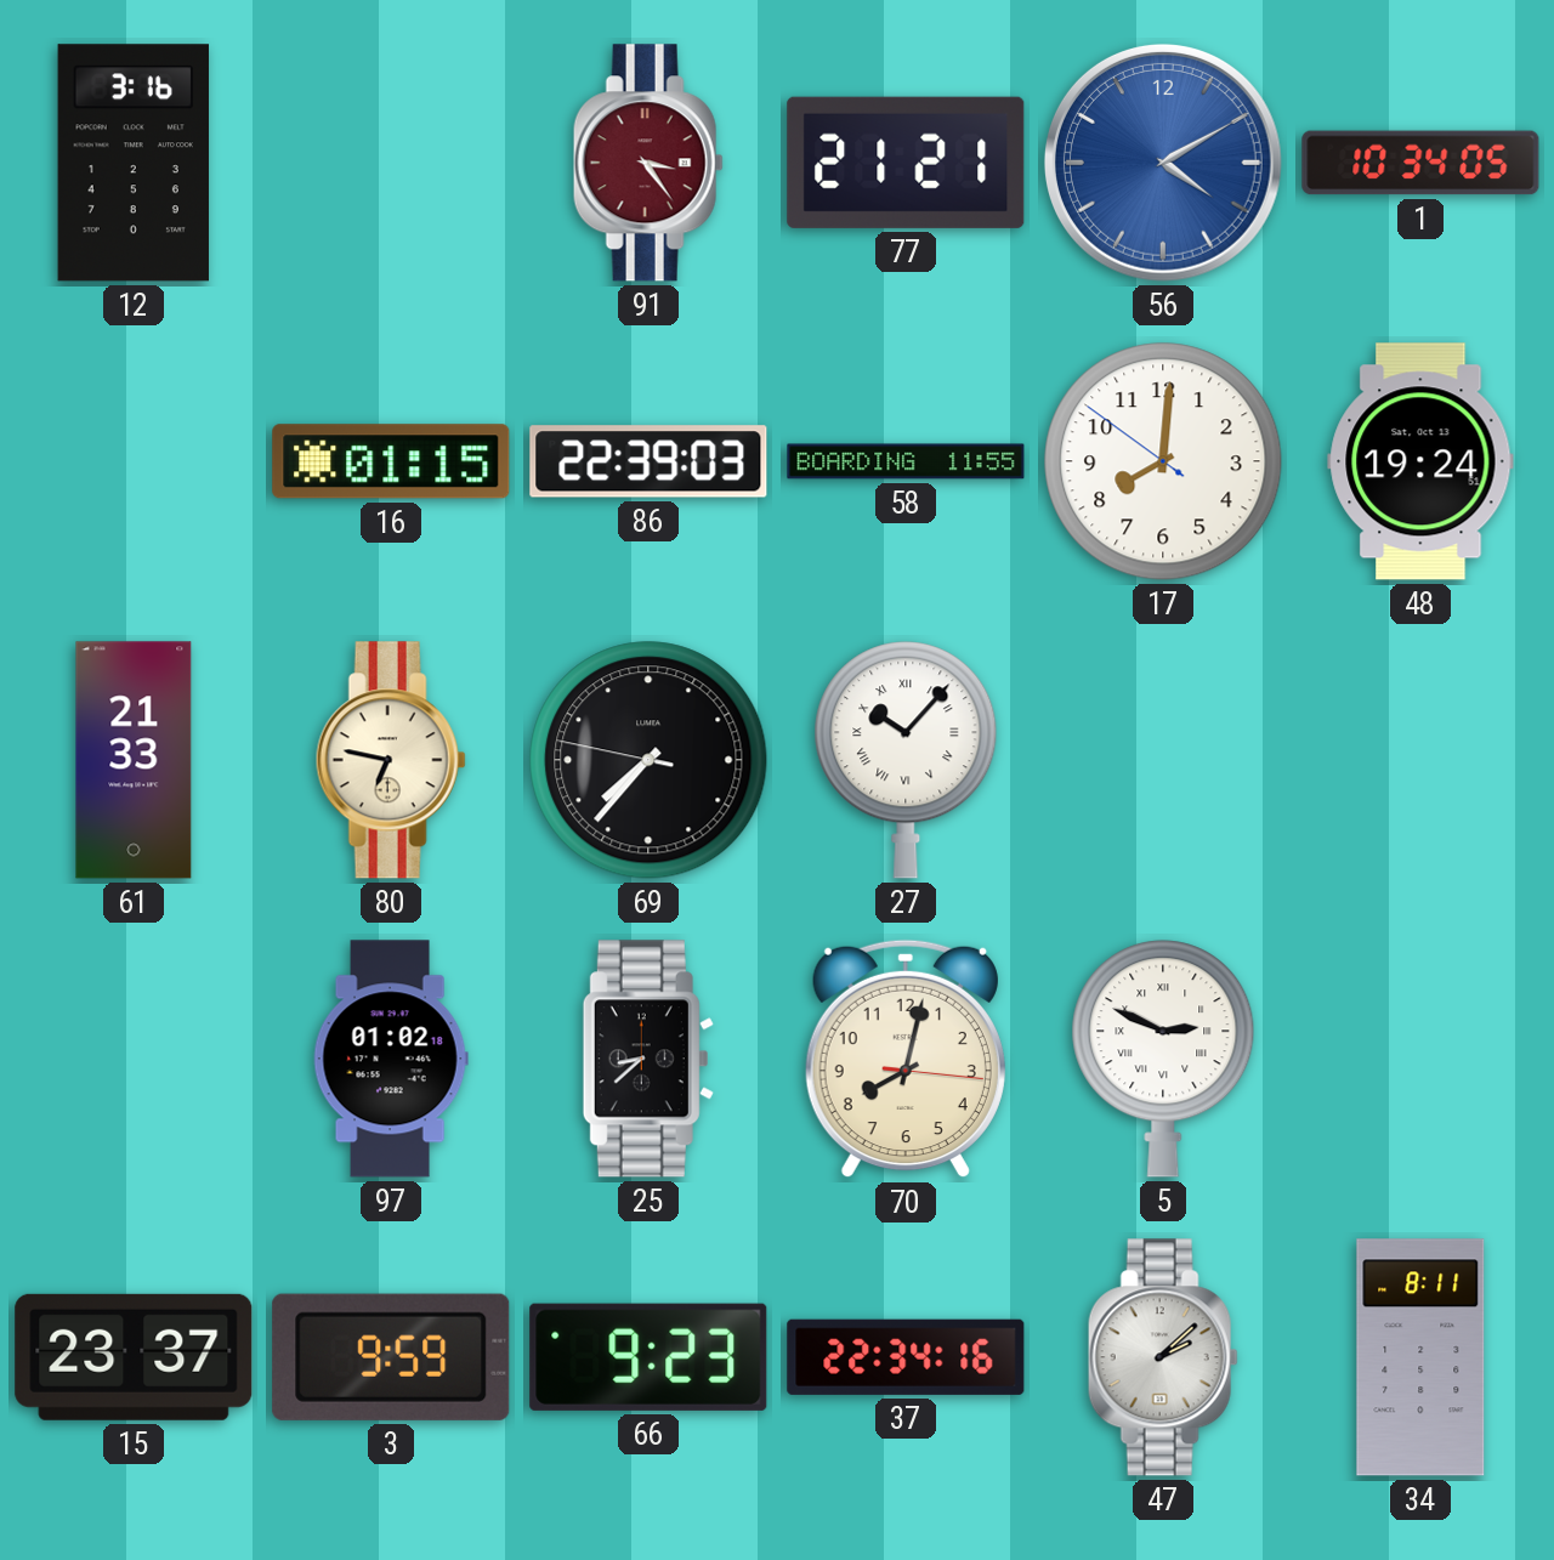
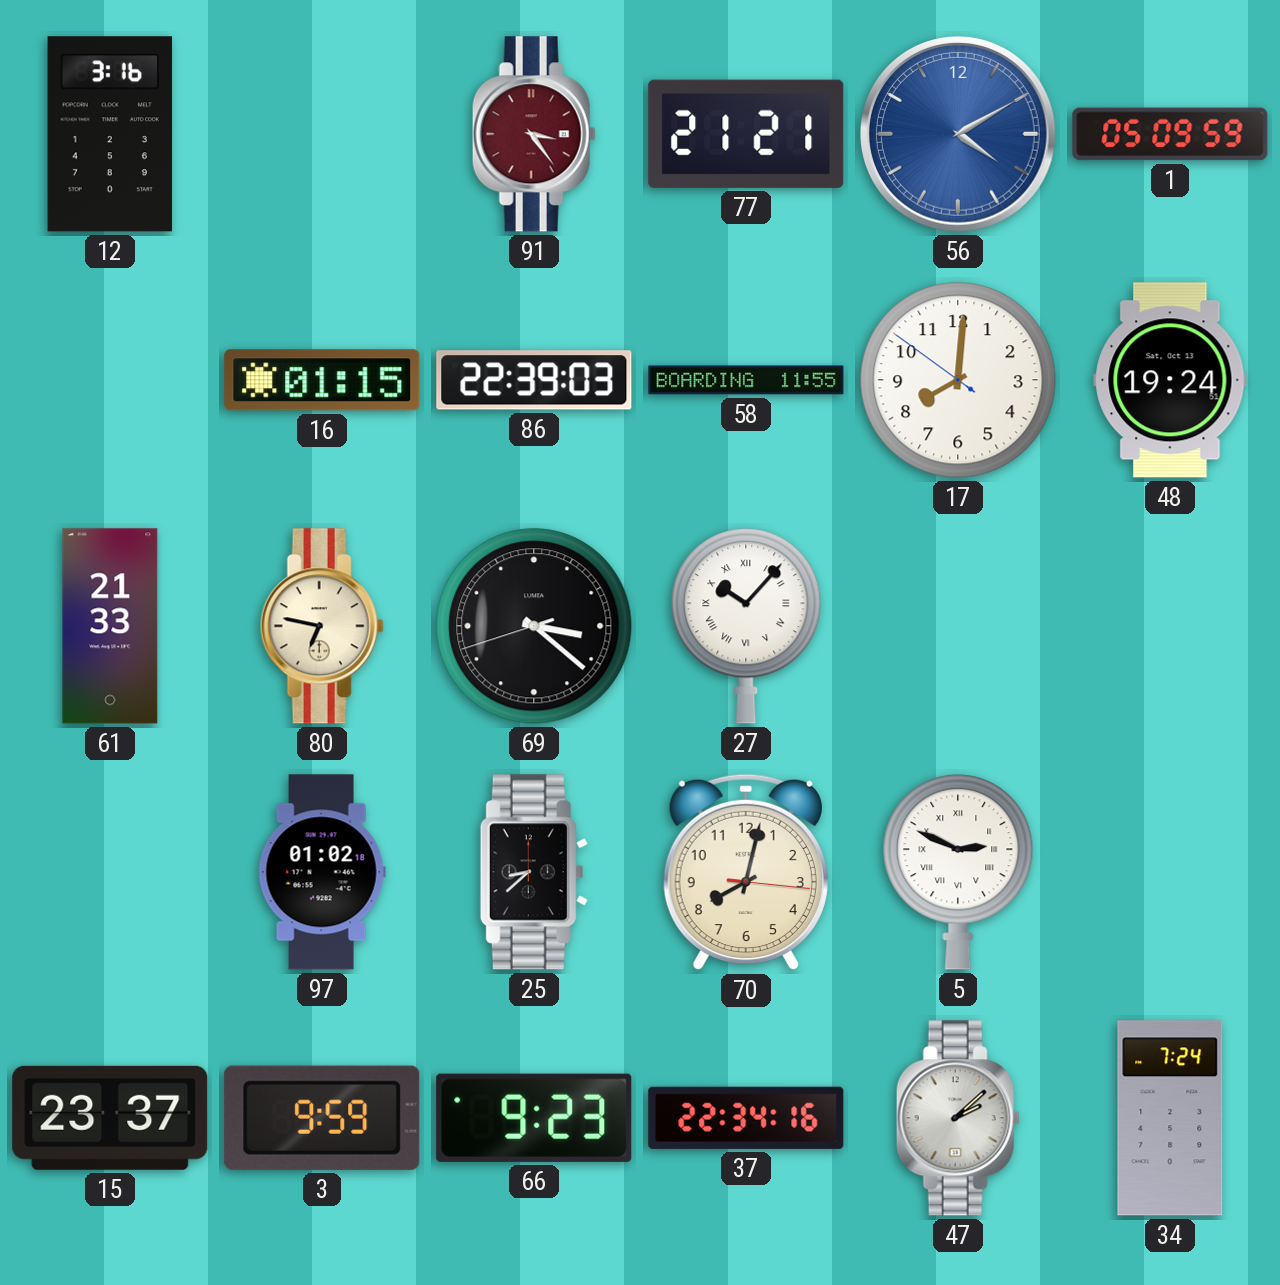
1: 10:34 -> 05:09 (1170, 134)
69: 7:36 -> 3:21 (534, 626)
34: 8:11 -> 7:24 (1170, 1118)
